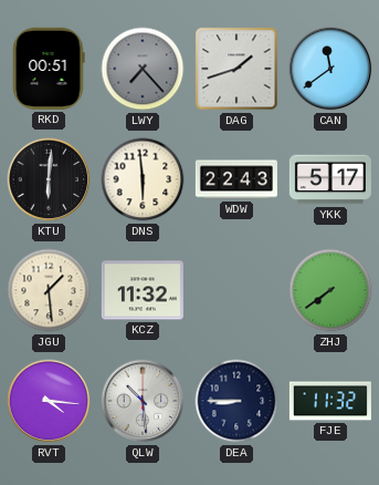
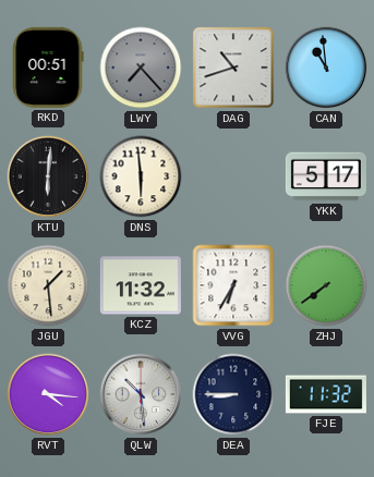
DAG: 1:42 -> 10:42 (233, 68)
CAN: 11:39 -> 10:59 (326, 68)
WDW: 22:43 -> none (236, 179)
VVG: none -> 6:35 (233, 285)
